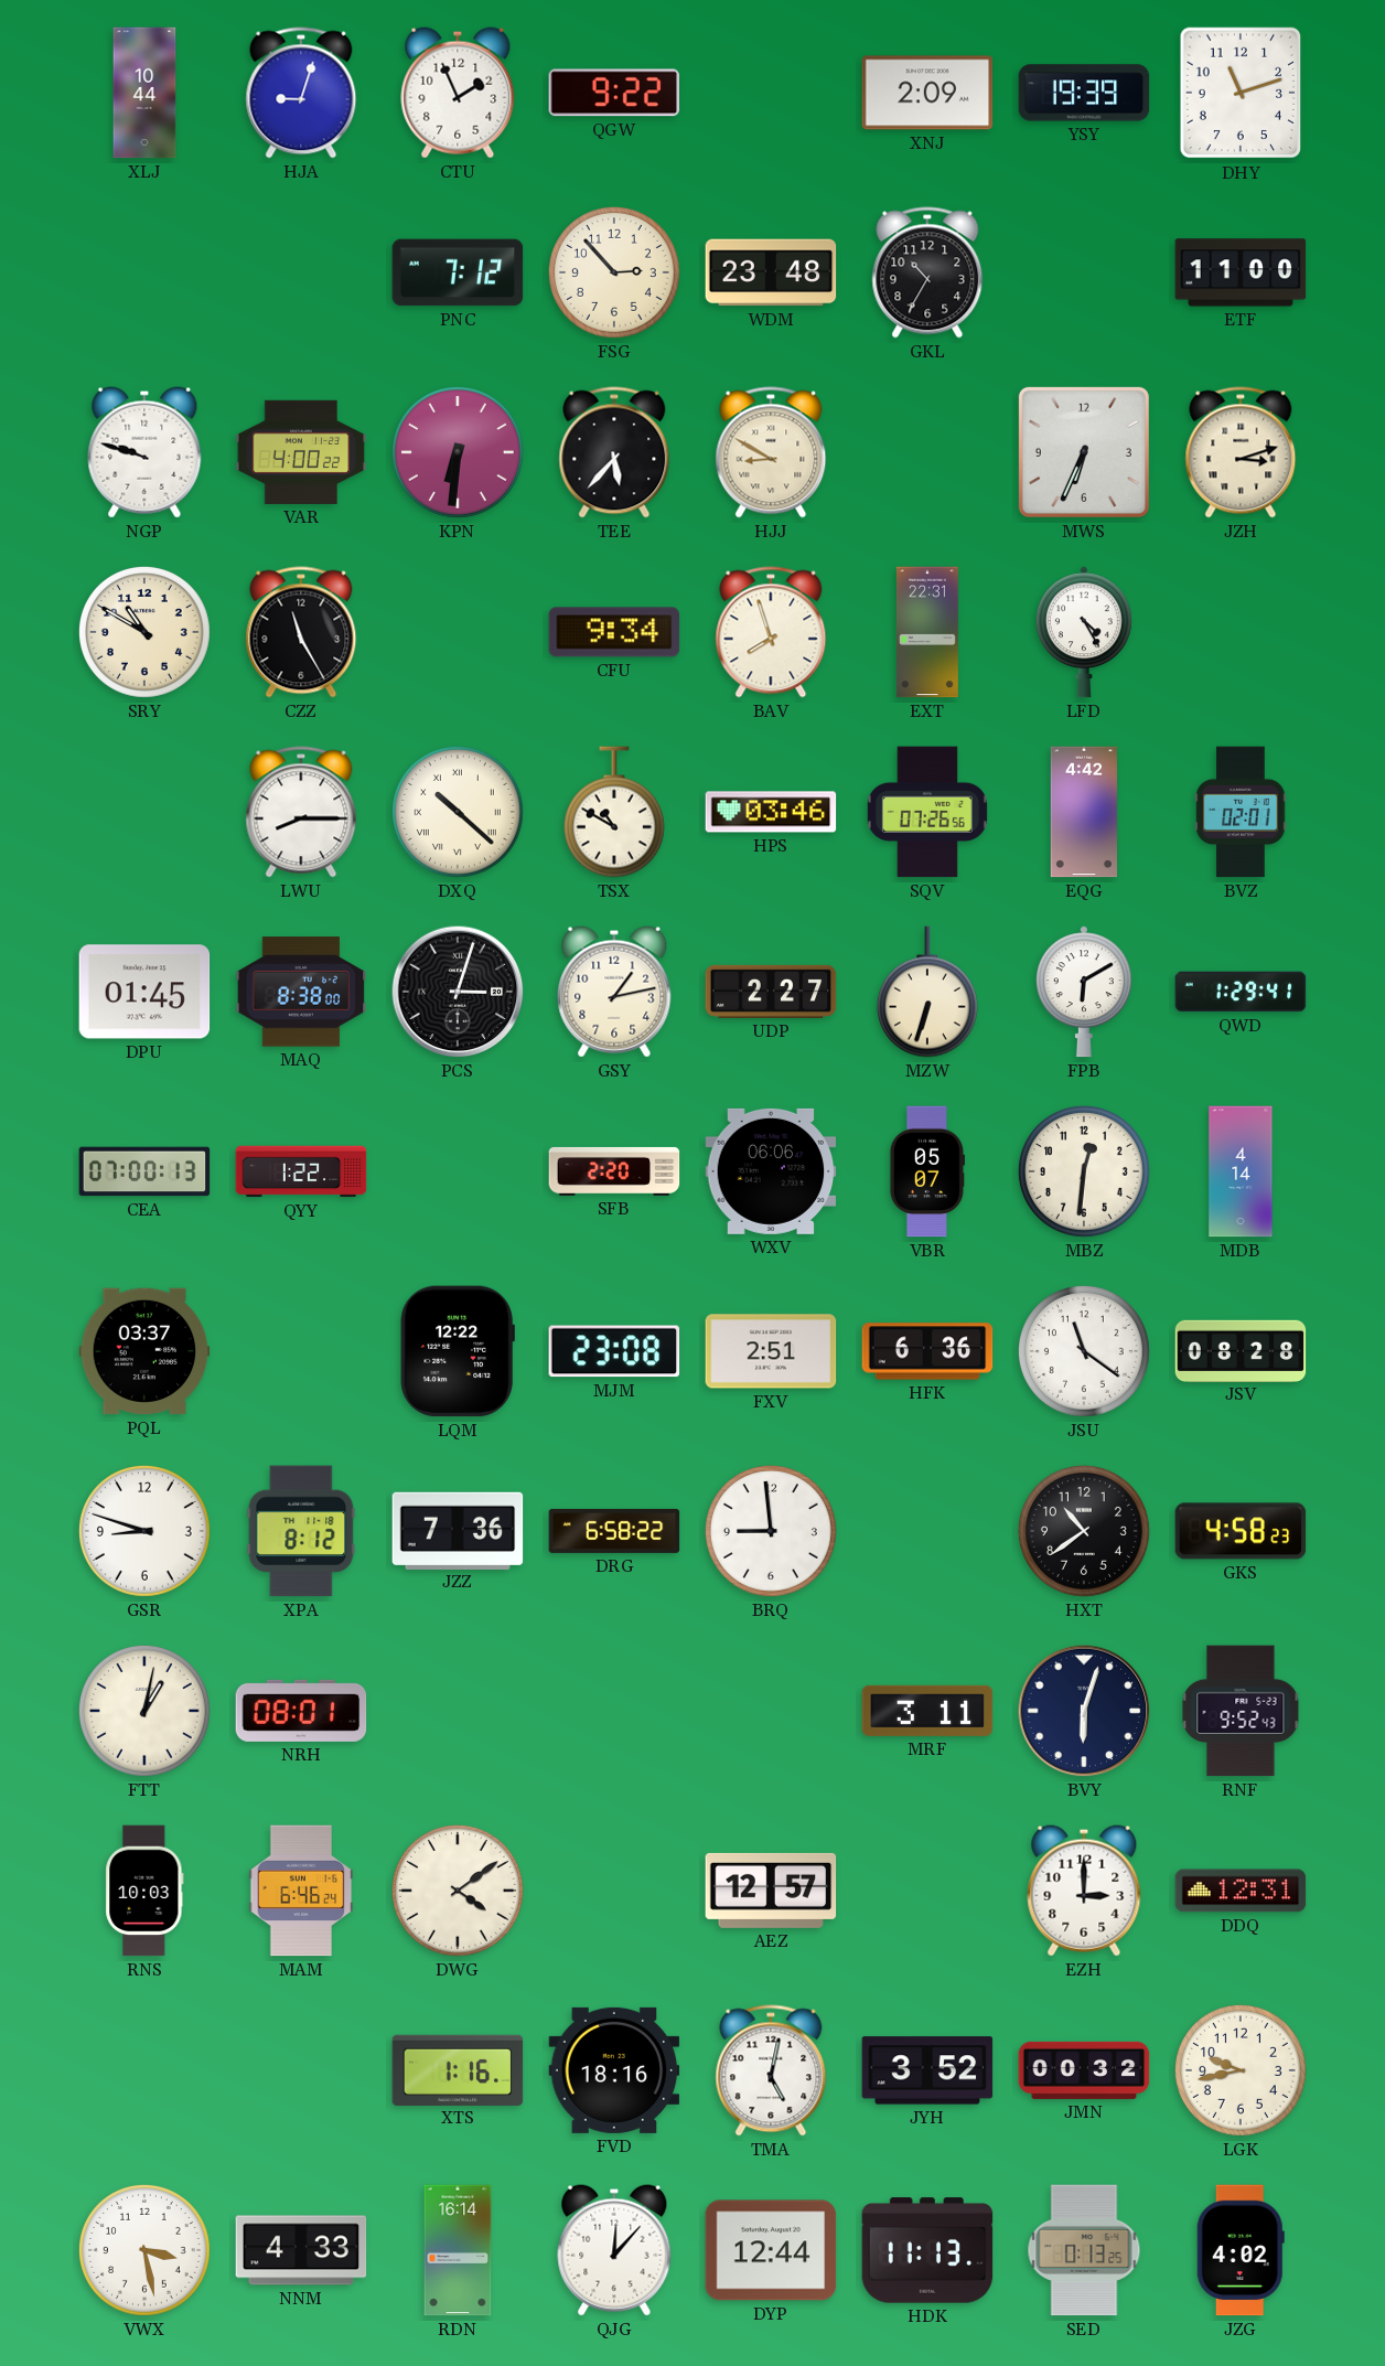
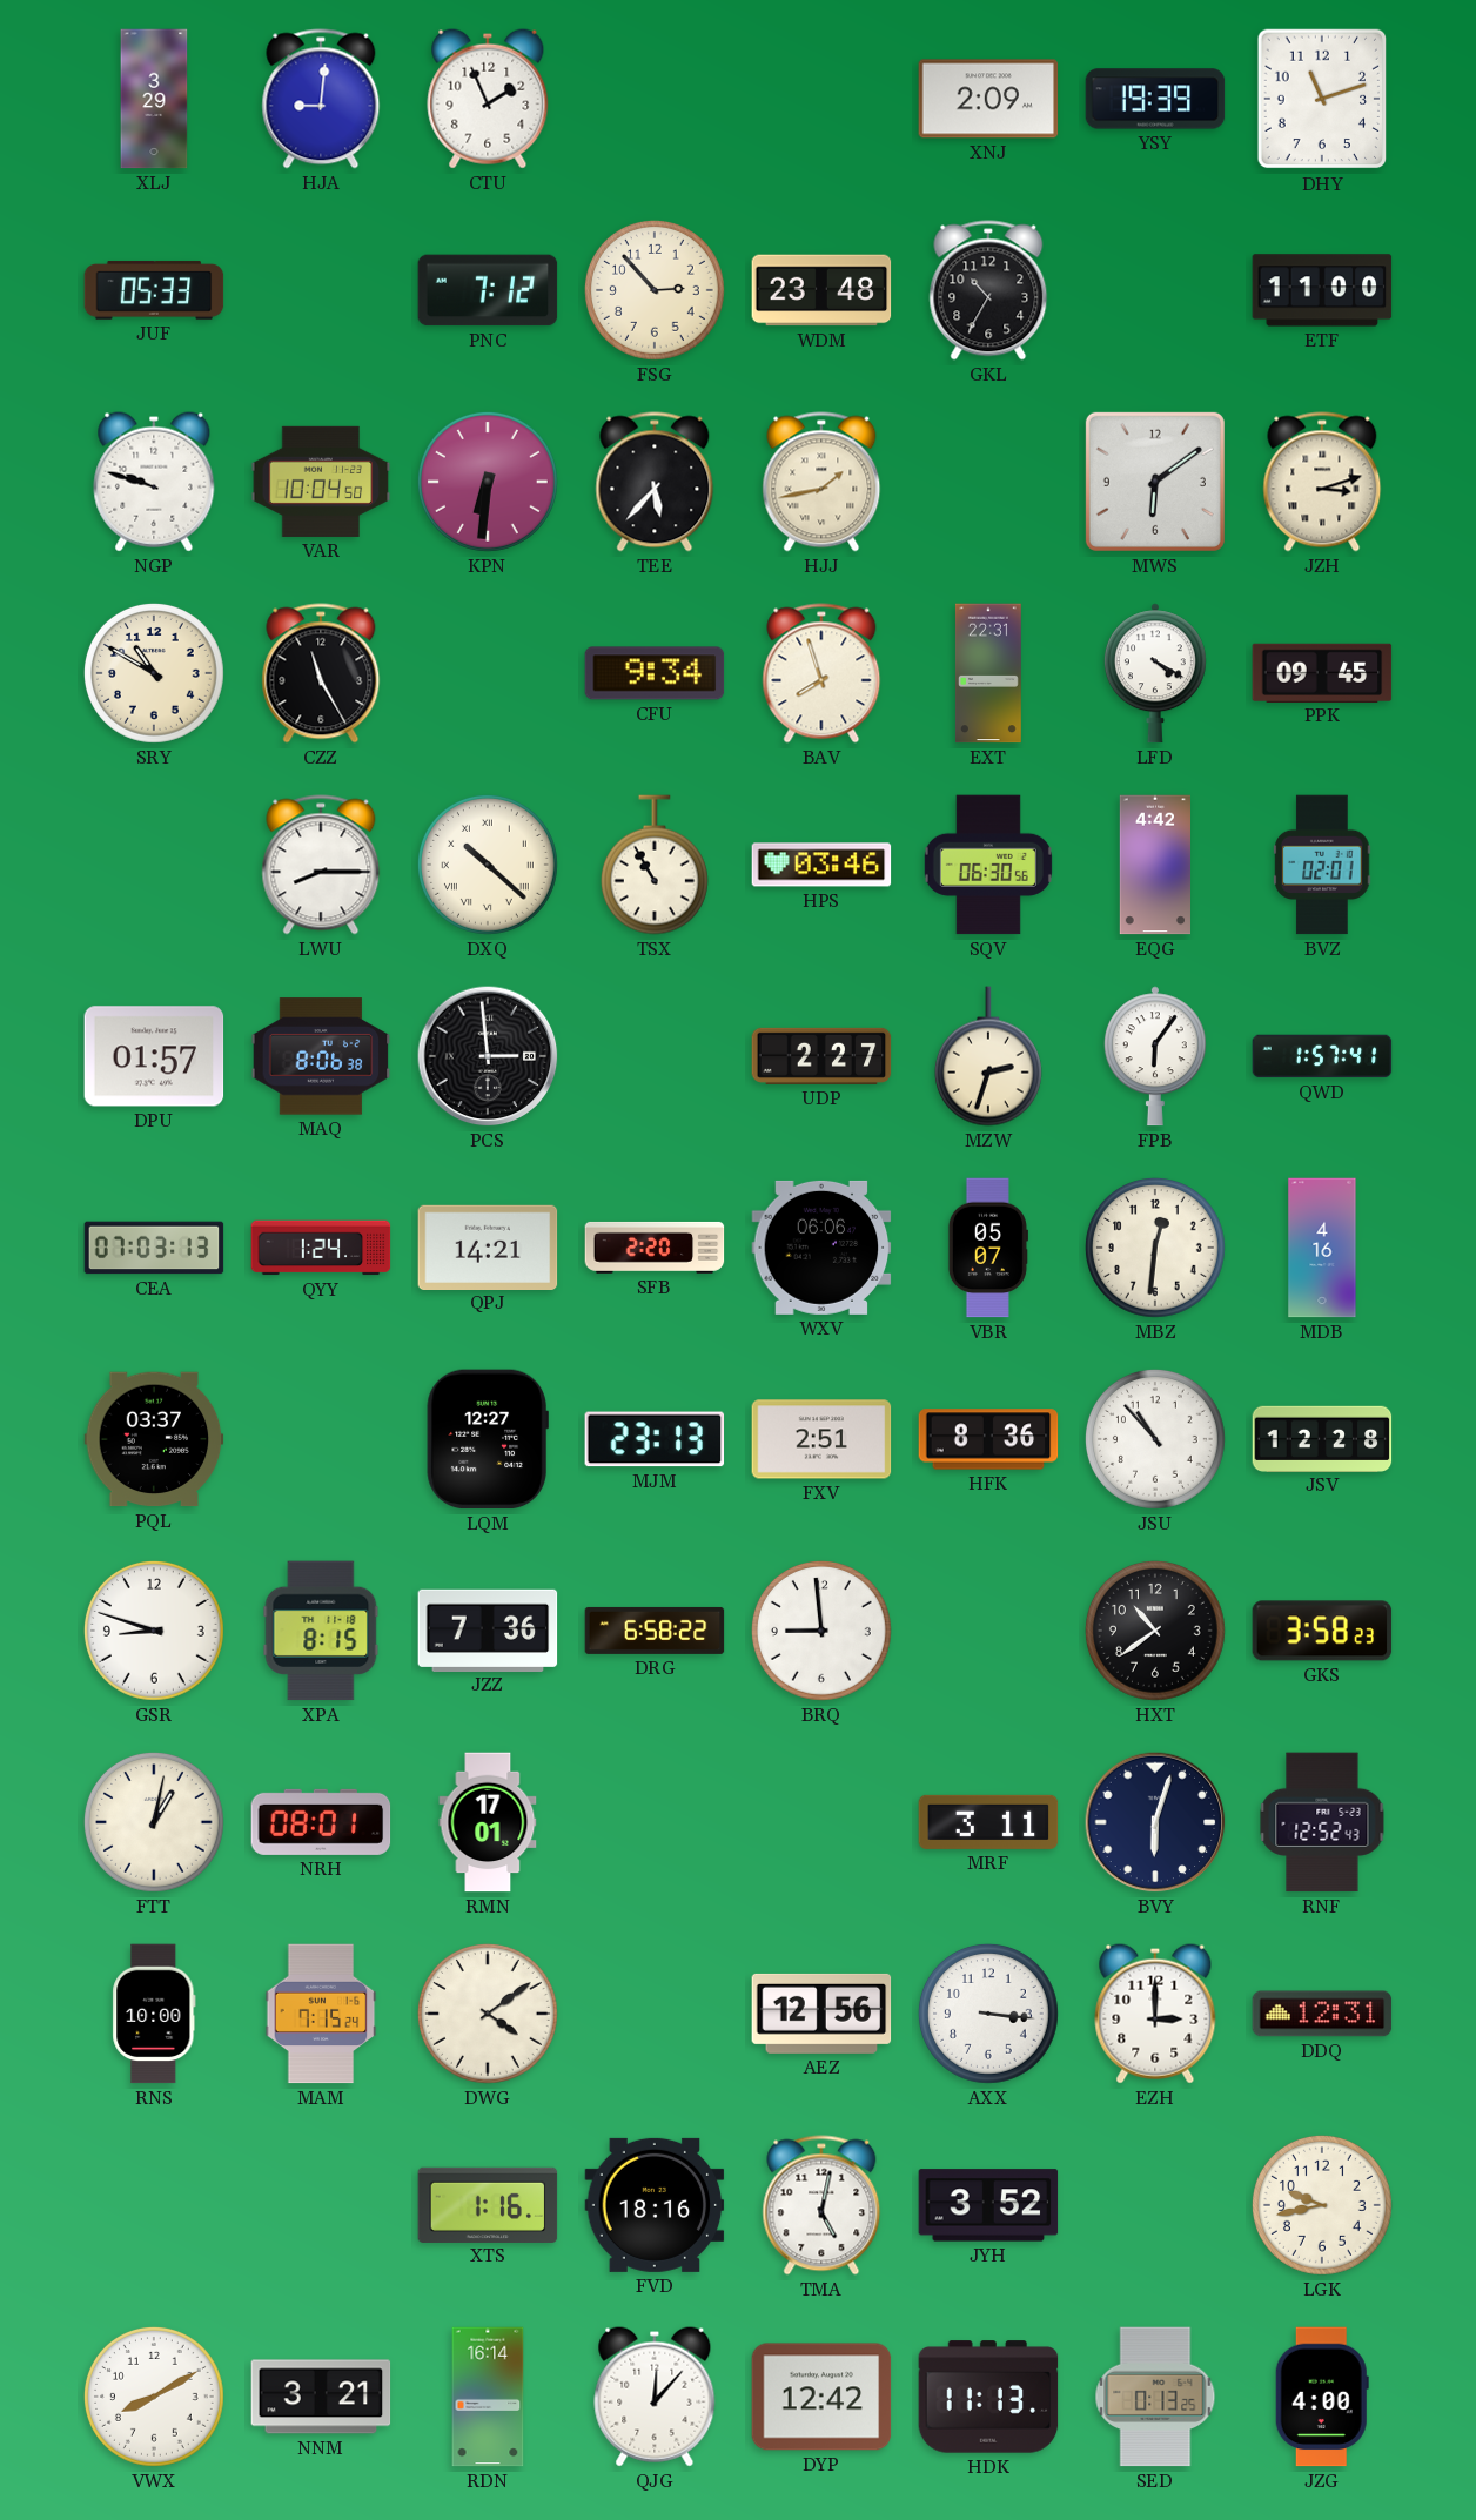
XLJ: 10:44 -> 3:29 (154, 99)
HJA: 9:03 -> 9:01 (321, 99)
QGW: 9:22 -> none (613, 93)
JUF: none -> 05:33 (154, 290)
VAR: 4:00 -> 10:04 (321, 482)
HJJ: 8:50 -> 1:43 (821, 482)
MWS: 6:34 -> 6:09 (1155, 482)
LFD: 4:25 -> 4:20 (1155, 673)
PPK: none -> 09:45 (1322, 672)
TSX: 10:50 -> 10:55 (655, 865)
SQV: 07:26 -> 06:30 (988, 865)
DPU: 01:45 -> 01:57 (154, 1056)
MAQ: 8:38 -> 8:06 (321, 1056)
PCS: 3:03 -> 2:59 (488, 1056)
GSY: 1:13 -> none (614, 992)
MZW: 6:33 -> 2:33 (988, 1056)
FPB: 6:10 -> 6:06 (1155, 1056)
QWD: 1:29 -> 1:57 (1322, 1056)
CEA: 07:00 -> 07:03 (154, 1248)
QYY: 1:22 -> 1:24 (321, 1248)
QPJ: none -> 14:21 (488, 1246)
MDB: 4:14 -> 4:16 (1322, 1248)
LQM: 12:22 -> 12:27 (488, 1439)
MJM: 23:08 -> 23:13 (655, 1439)
HFK: 6:36 -> 8:36 (988, 1439)
JSU: 11:21 -> 10:53 (1155, 1439)
JSV: 08:28 -> 12:28 (1322, 1438)
XPA: 8:12 -> 8:15 (321, 1631)
GKS: 4:58 -> 3:58 (1322, 1631)
RMN: none -> 17:01 (488, 1822)
RNF: 9:52 -> 12:52 (1322, 1822)
RNS: 10:03 -> 10:00 (154, 2014)
MAM: 6:46 -> 7:15 (321, 2014)
AEZ: 12:57 -> 12:56 (821, 2014)
AXX: none -> 3:16 (988, 2014)
JMN: 00:32 -> none (1084, 2070)
VWX: 3:28 -> 8:10 (154, 2397)
NNM: 4:33 -> 3:21 (321, 2397)
DYP: 12:44 -> 12:42 (821, 2397)
JZG: 4:02 -> 4:00 (1322, 2397)
